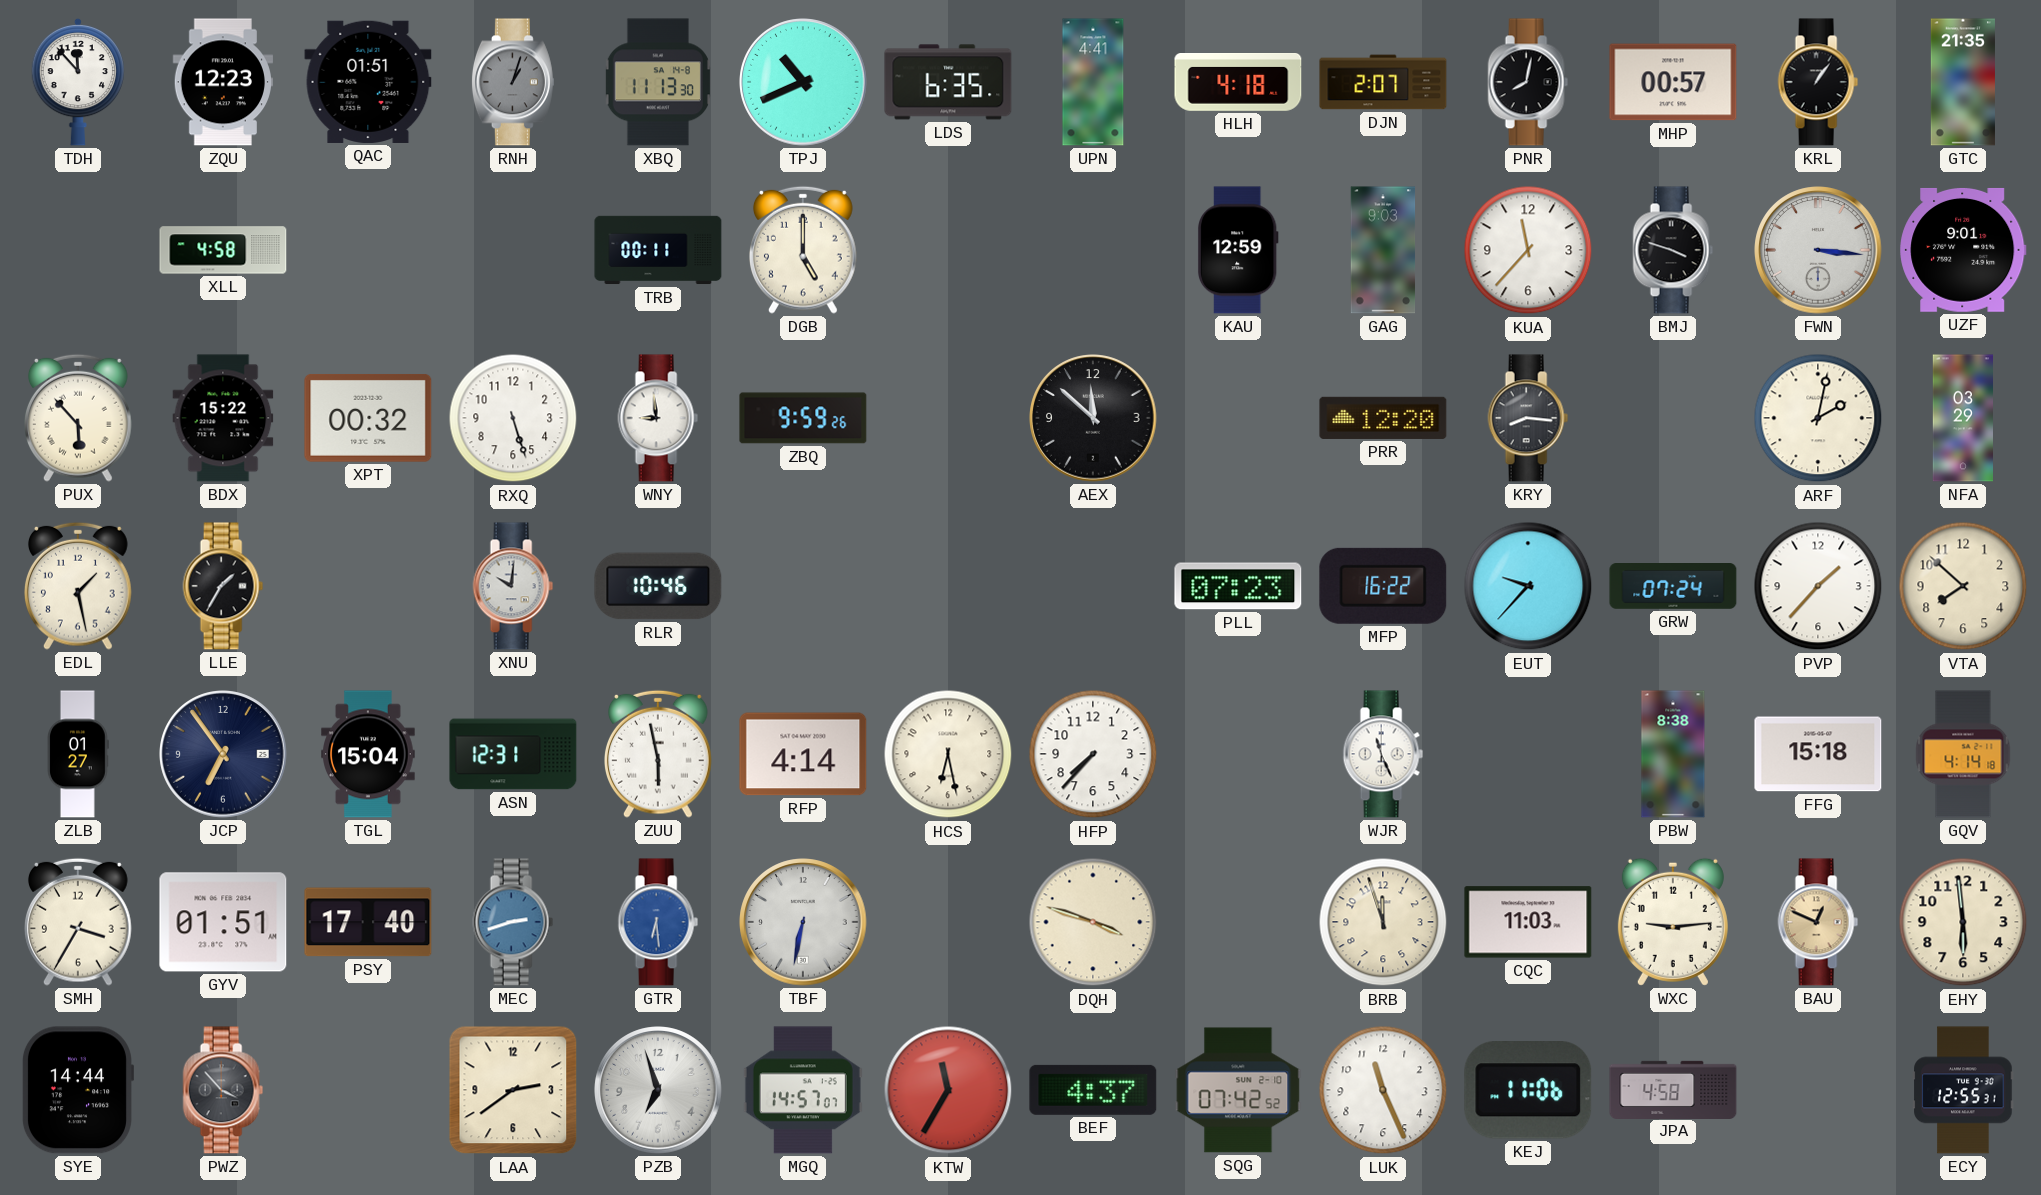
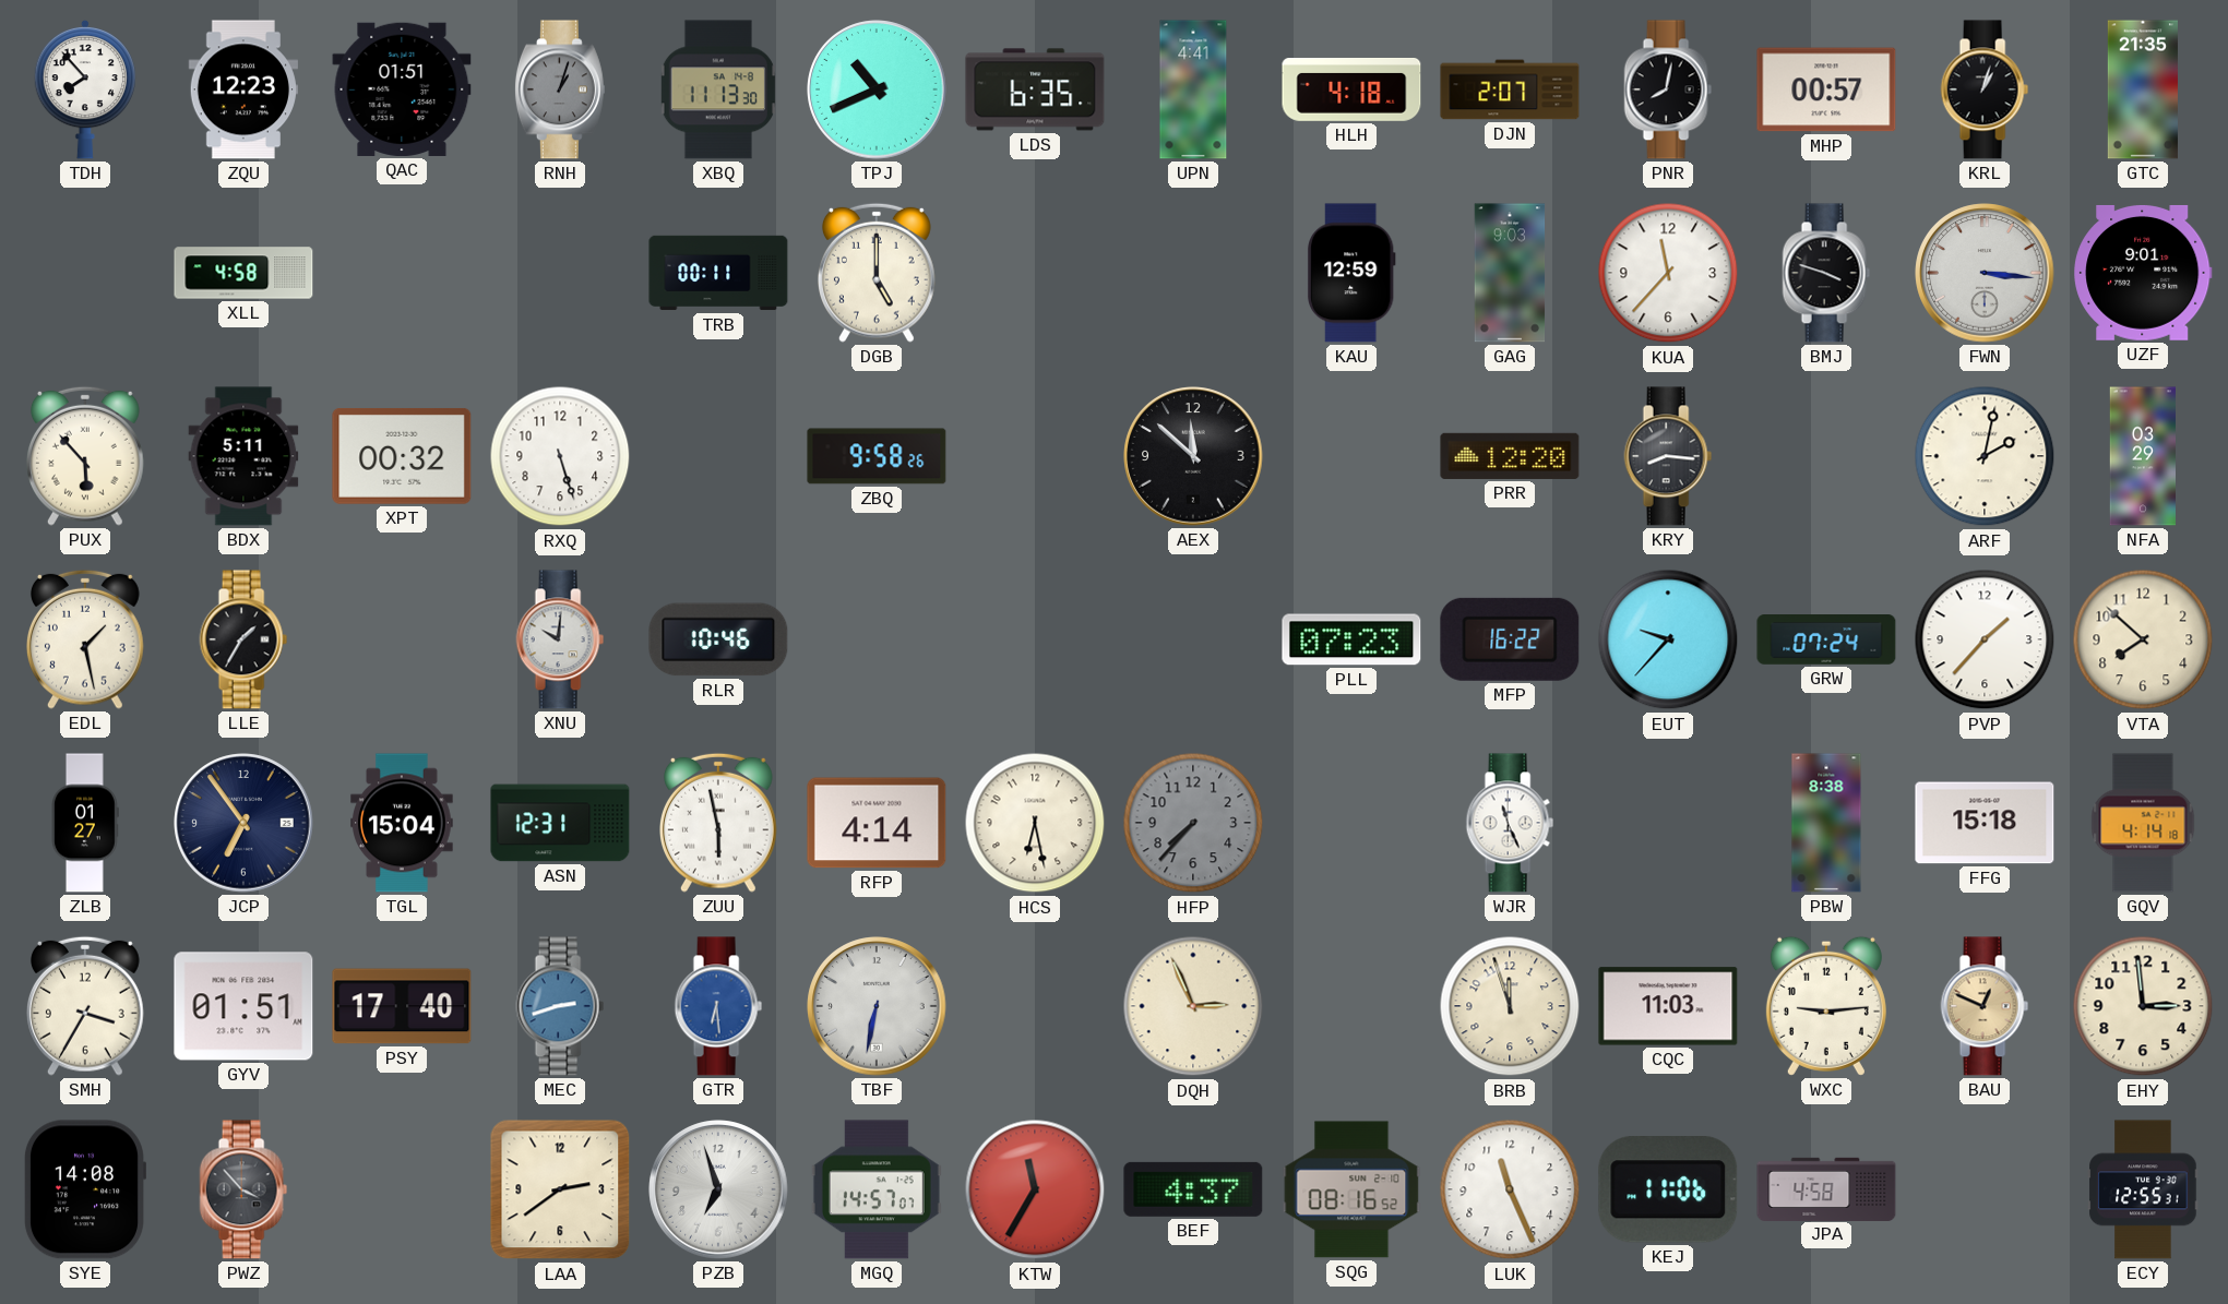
TDH: 11:53 -> 7:53 (84, 89)
KRL: 1:06 -> 1:03 (1985, 89)
BDX: 15:22 -> 5:11 (243, 456)
WNY: 8:59 -> none (658, 418)
ZBQ: 9:59 -> 9:58 (877, 456)
HFP dial: white -> grey (1193, 823)
DQH: 3:48 -> 2:56 (1193, 1006)
EHY: 5:59 -> 2:59 (2143, 1006)
SYE: 14:44 -> 14:08 (84, 1189)
SQG: 07:42 -> 08:16 (1351, 1189)
